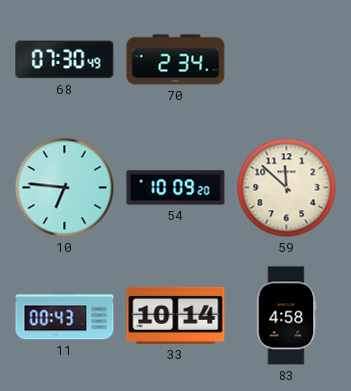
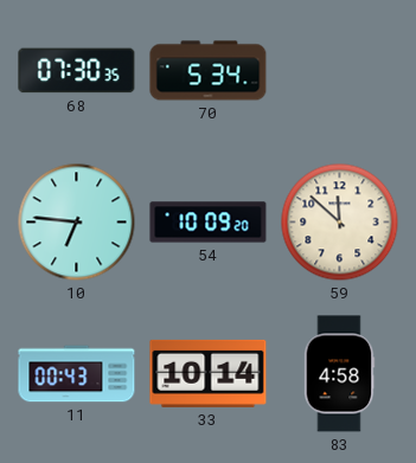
68: 07:30:49 -> 07:30:35 (77, 71)
70: 2:34 -> 5:34 (209, 71)
